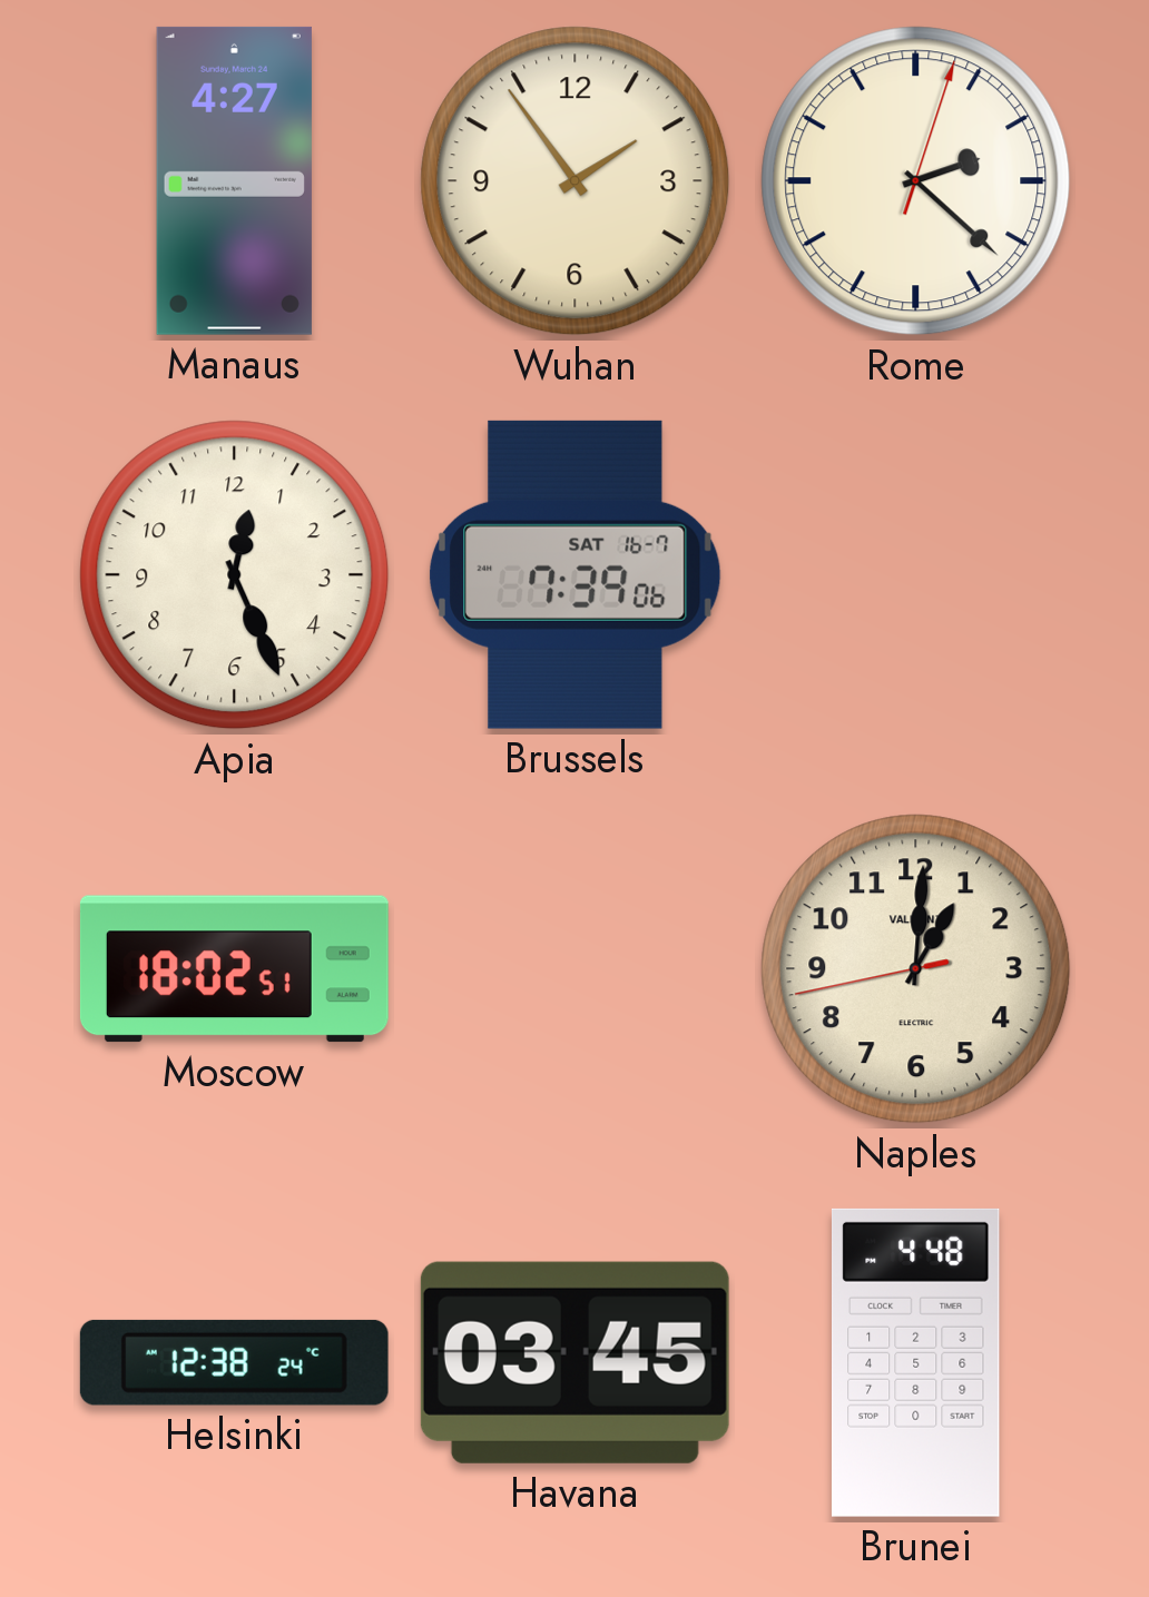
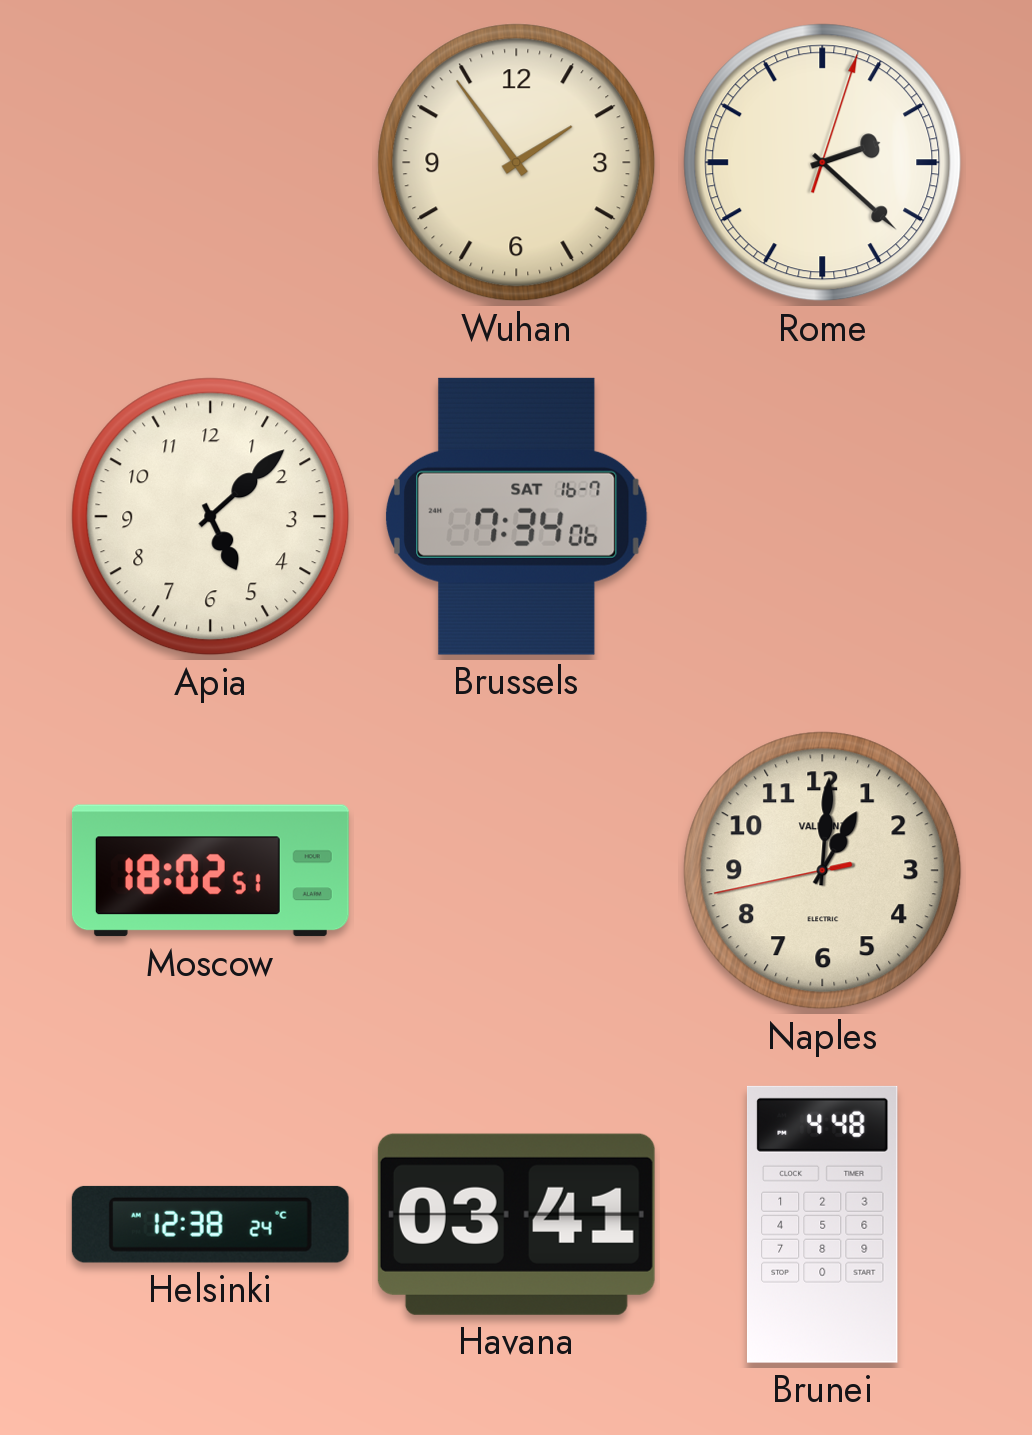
Manaus: 4:27 -> none (234, 180)
Apia: 12:26 -> 5:08 (211, 517)
Brussels: 7:39 -> 7:34 (517, 516)
Havana: 03:45 -> 03:41 (516, 1224)
